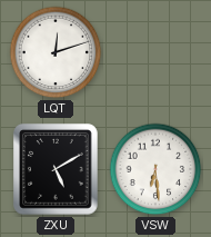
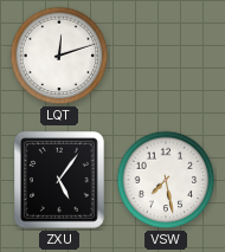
ZXU: 5:10 -> 5:06 (60, 180)
VSW: 6:29 -> 7:28 (166, 180)
